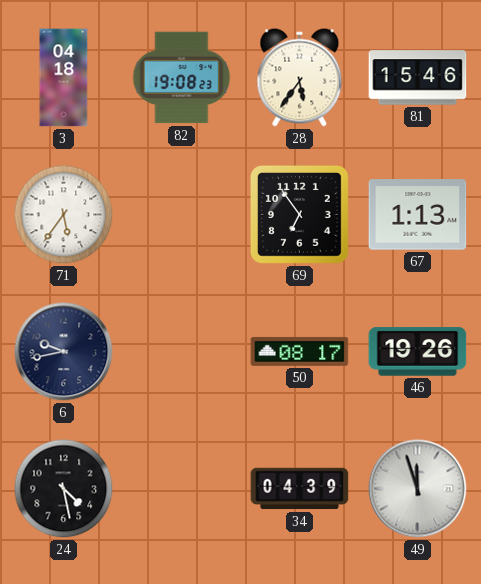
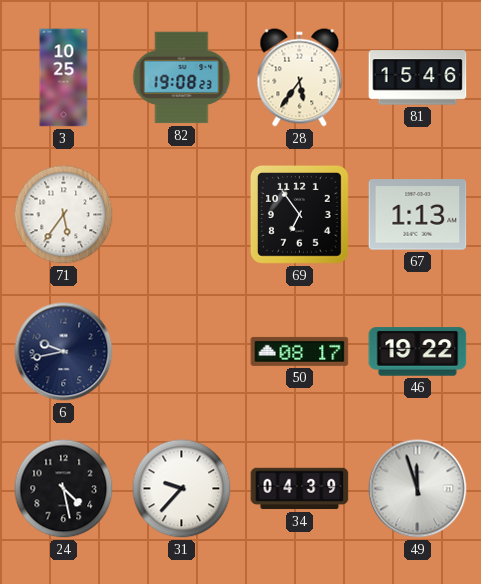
3: 04:18 -> 10:25 (64, 78)
46: 19:26 -> 19:22 (418, 352)
31: none -> 9:37 (182, 489)
